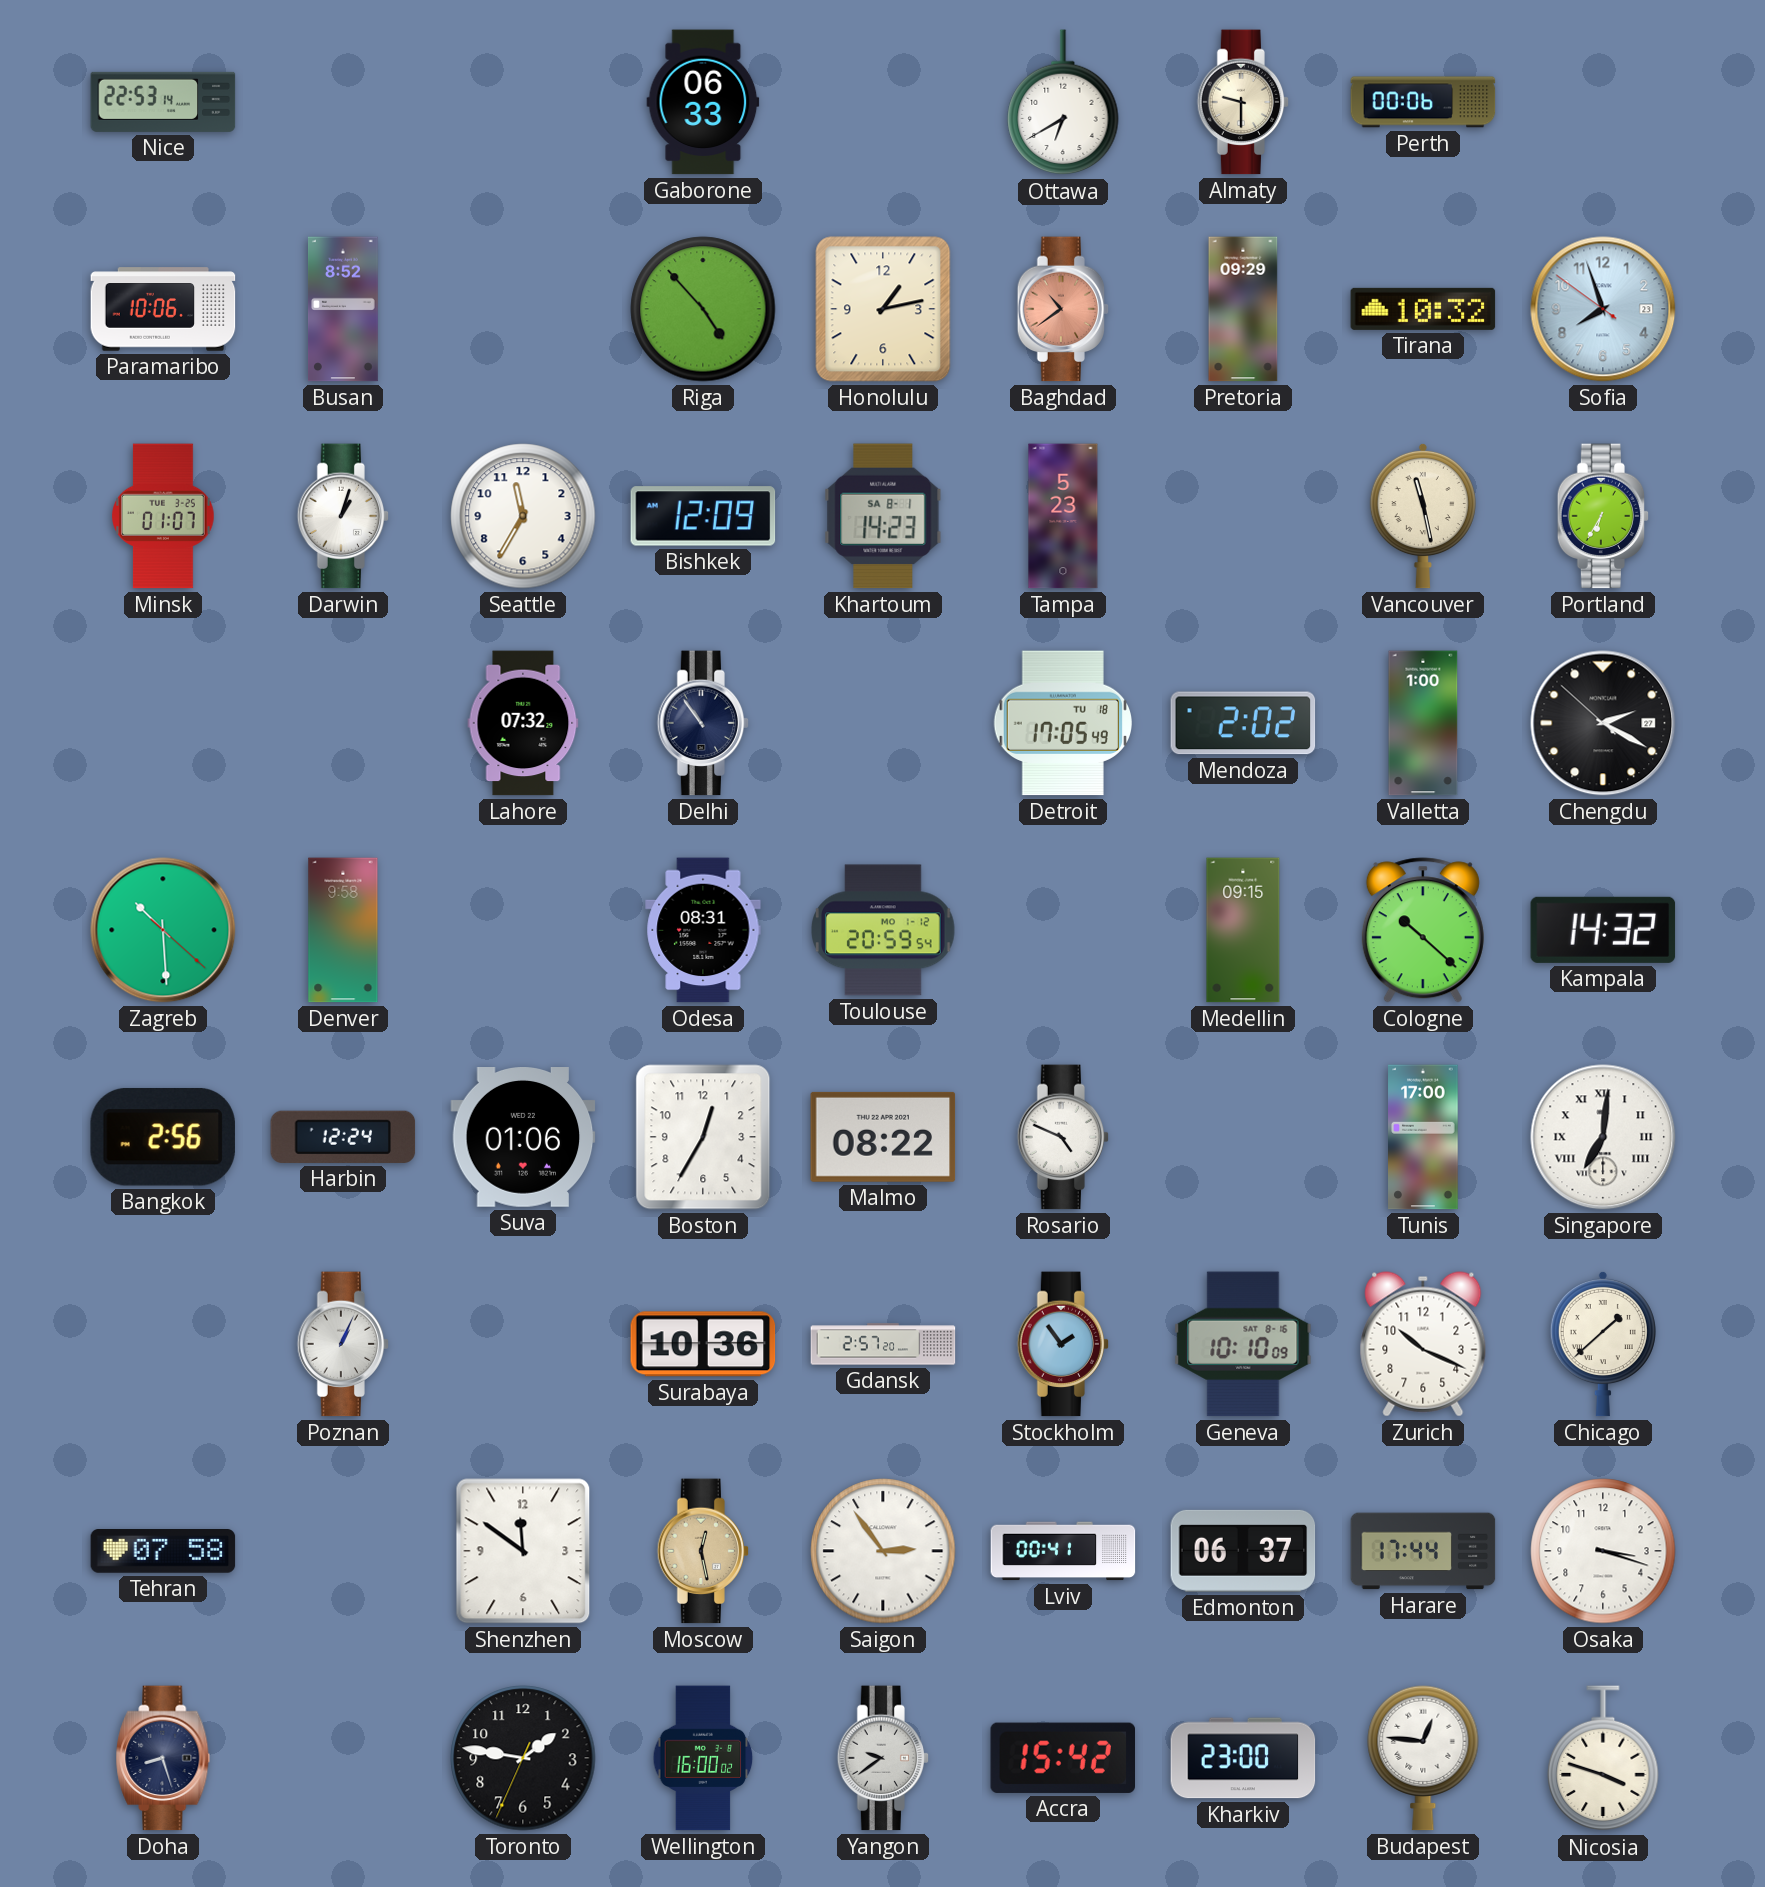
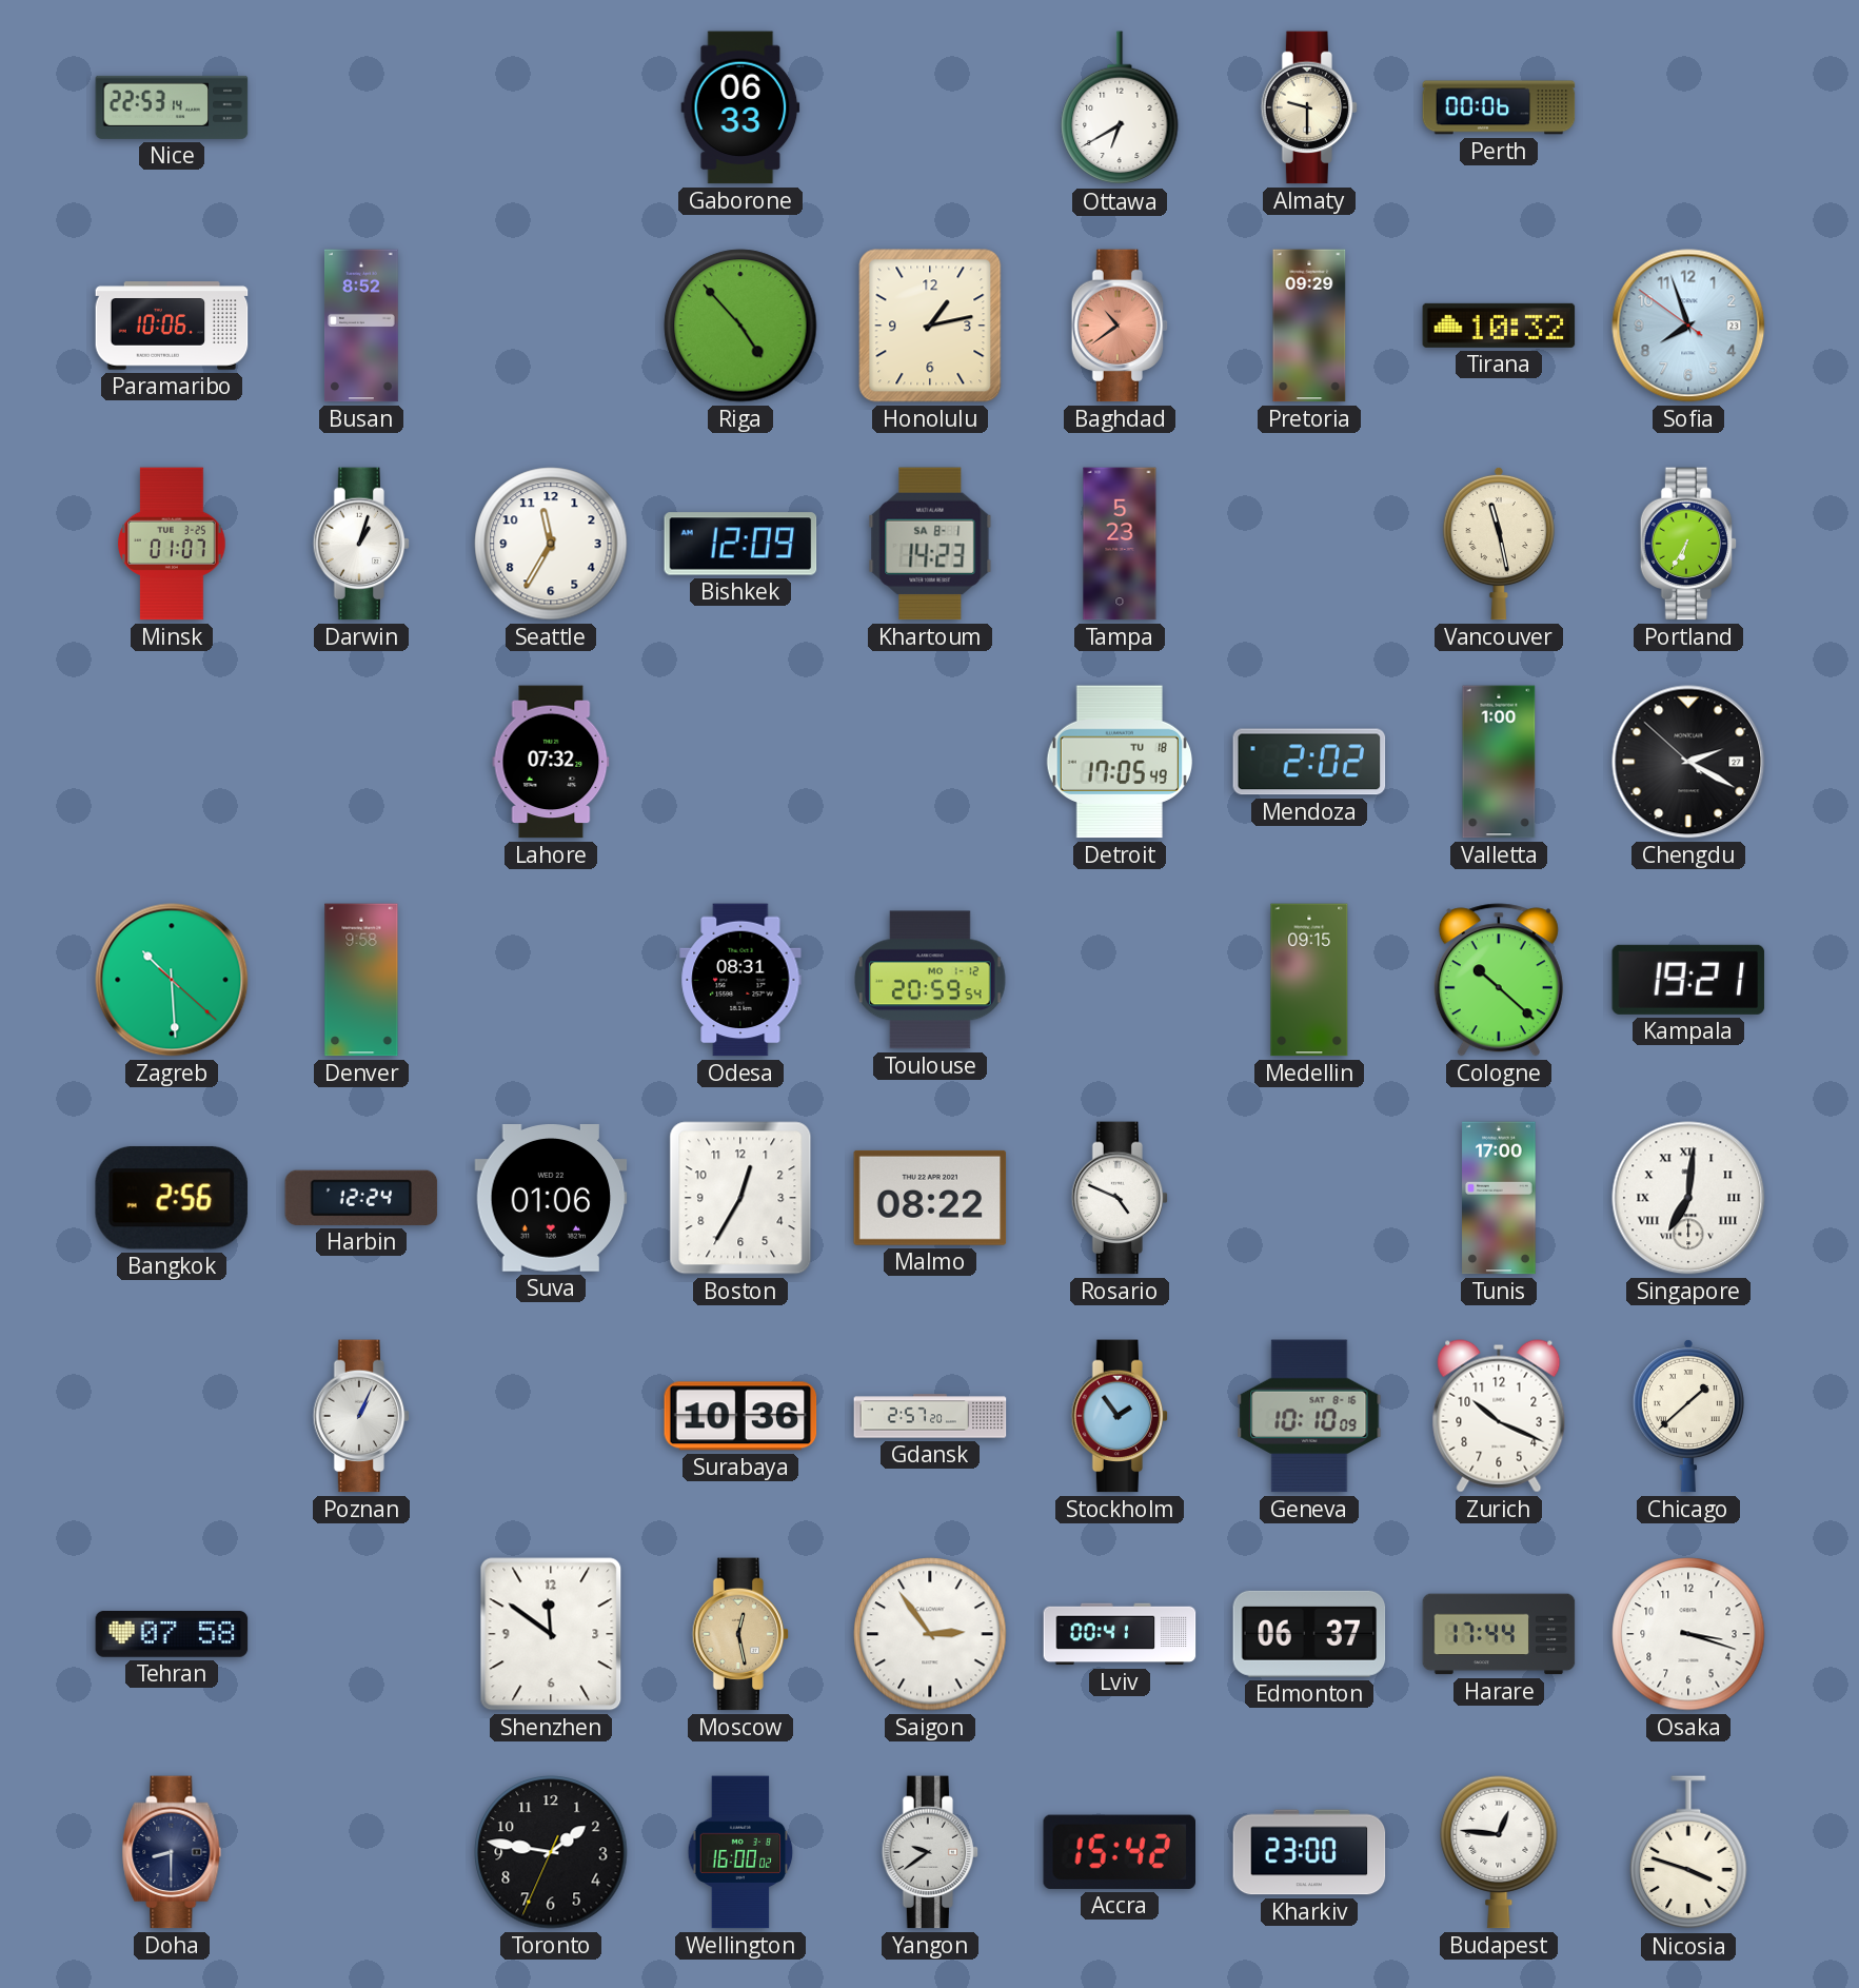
Delhi: 10:54 -> none (703, 723)
Kampala: 14:32 -> 19:21 (1688, 980)
Doha: 8:27 -> 8:30 (172, 1852)
